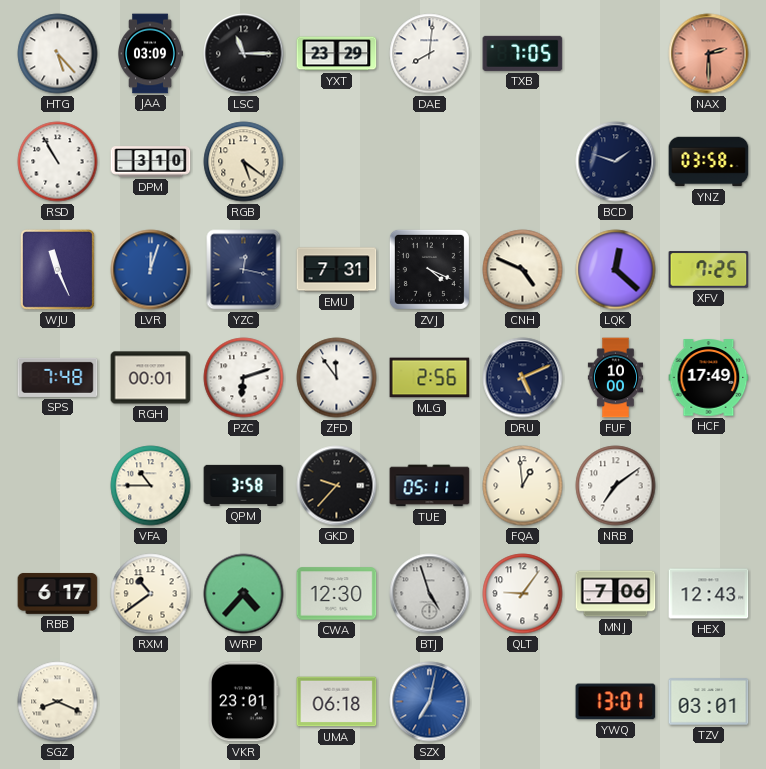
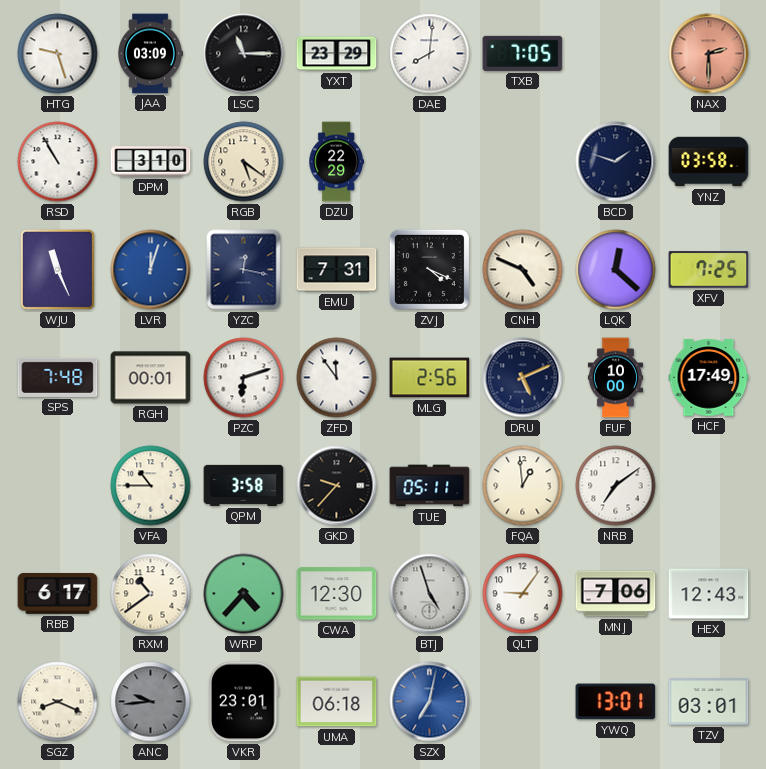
HTG: 5:23 -> 9:27 (58, 54)
DZU: none -> 22:29 (336, 162)
ANC: none -> 9:44 (151, 702)
